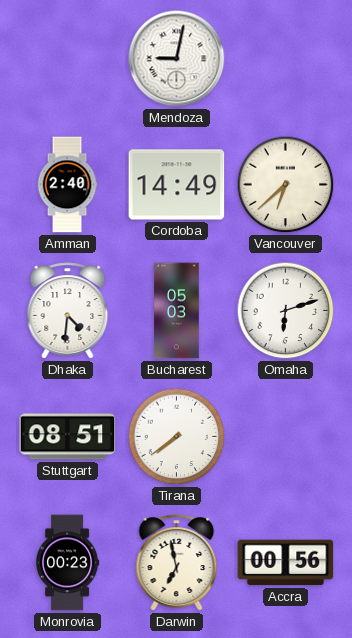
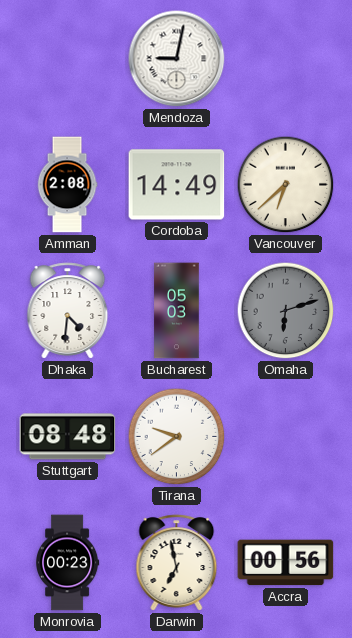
Amman: 2:40 -> 2:08 (67, 185)
Omaha dial: white -> grey (286, 311)
Stuttgart: 08:51 -> 08:48 (68, 437)
Tirana: 7:39 -> 9:39 (177, 437)
